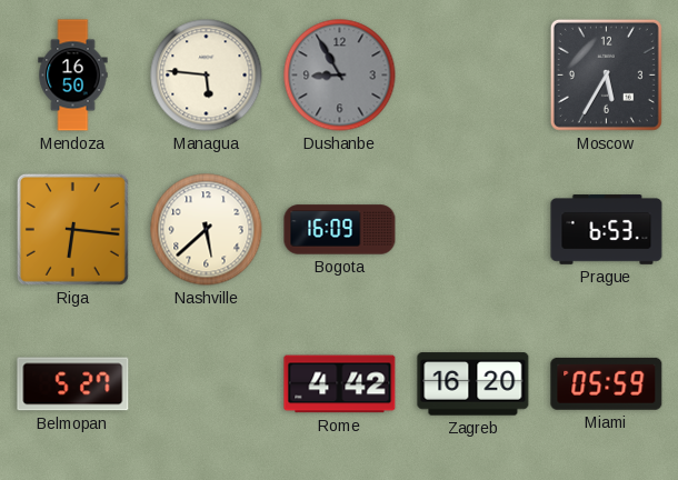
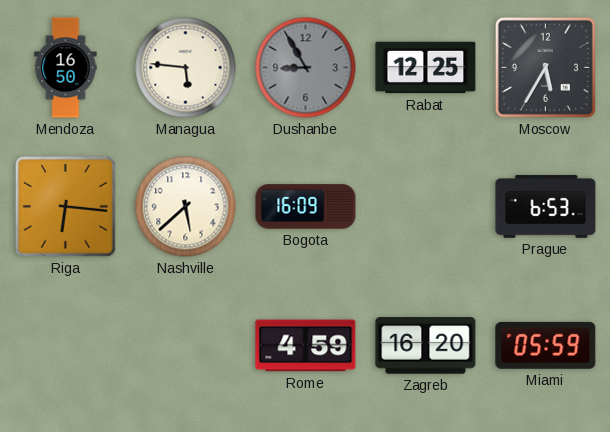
Rabat: none -> 12:25 (426, 68)
Belmopan: 5:27 -> none (73, 384)
Rome: 4:42 -> 4:59 (306, 346)
